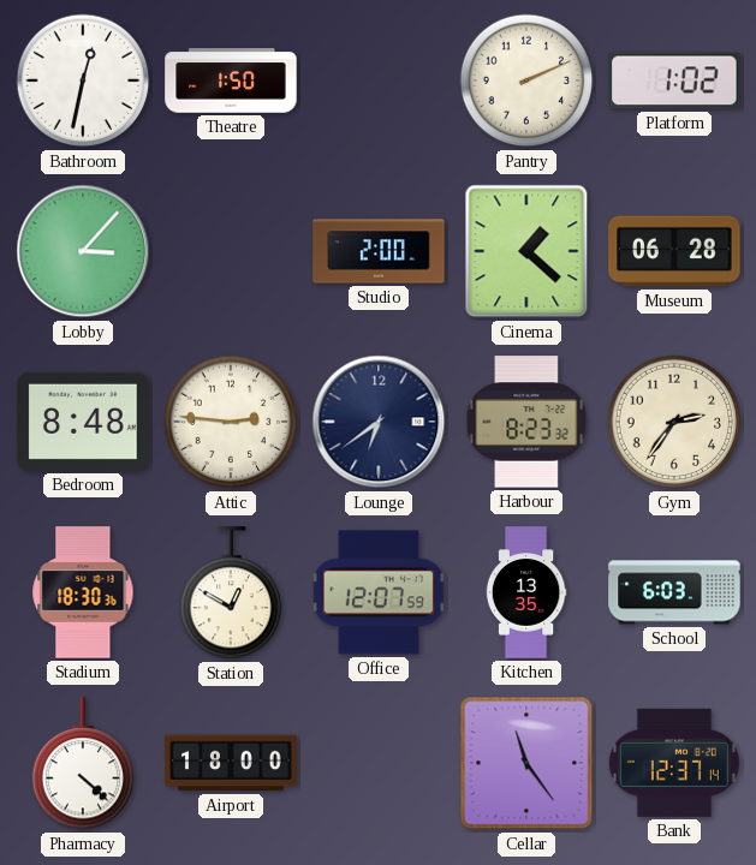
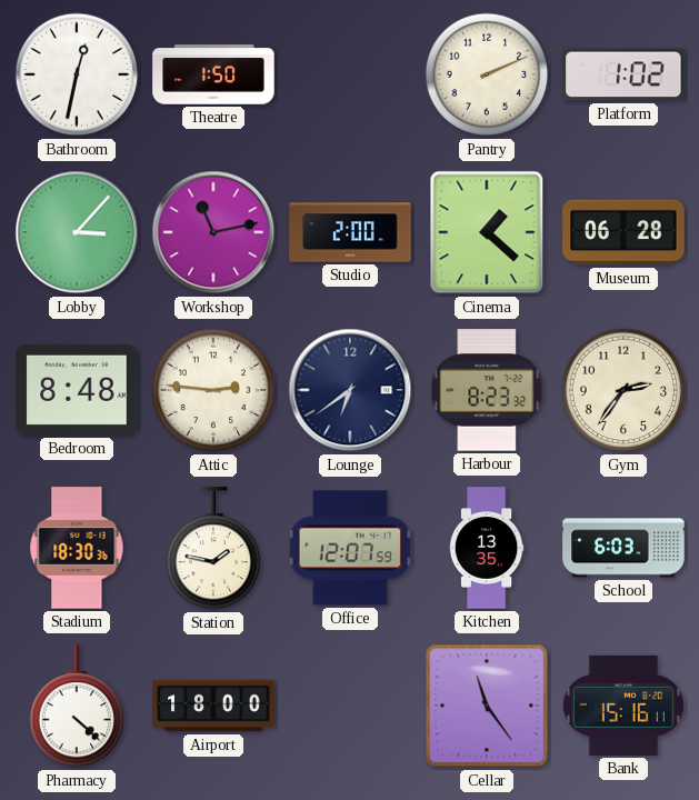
Workshop: none -> 11:13 (213, 232)
Station: 12:50 -> 1:47 (213, 549)
Bank: 12:37 -> 15:16 (623, 706)
